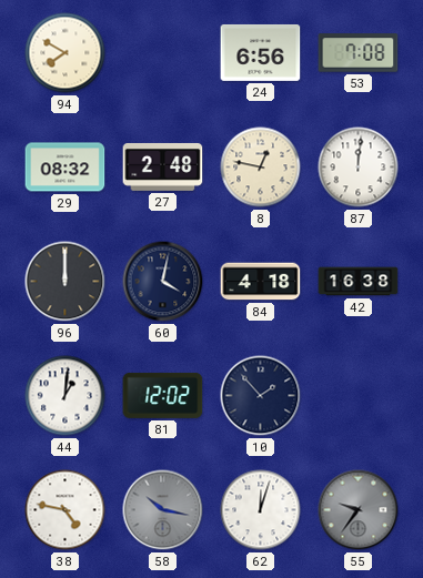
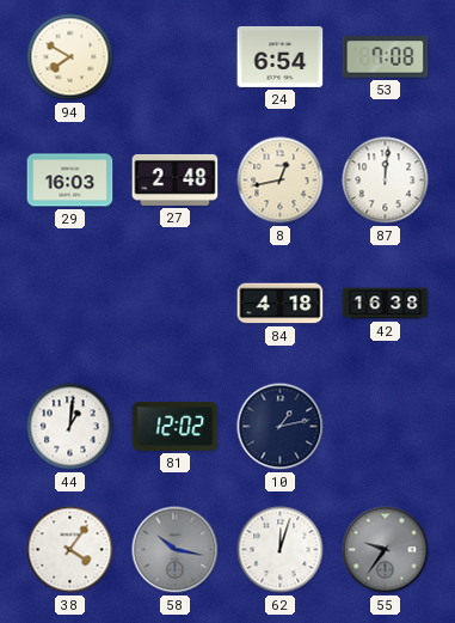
24: 6:56 -> 6:54 (281, 56)
29: 08:32 -> 16:03 (70, 181)
8: 12:47 -> 12:43 (281, 181)
96: 12:00 -> none (66, 282)
60: 4:02 -> none (163, 282)
10: 1:53 -> 1:13 (281, 427)
38: 4:47 -> 4:06 (70, 550)
